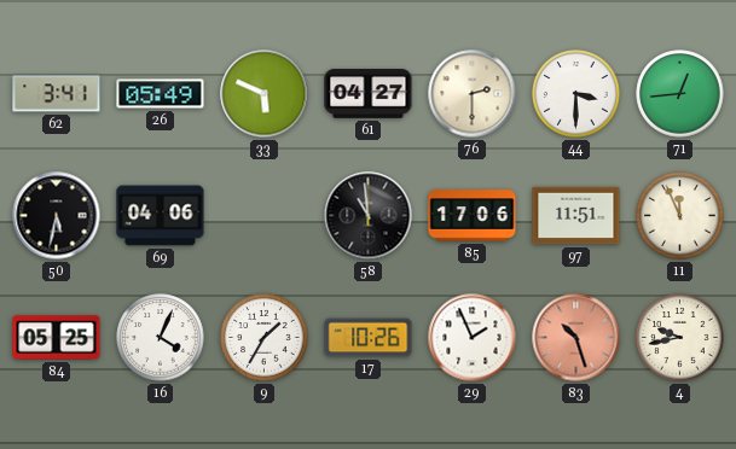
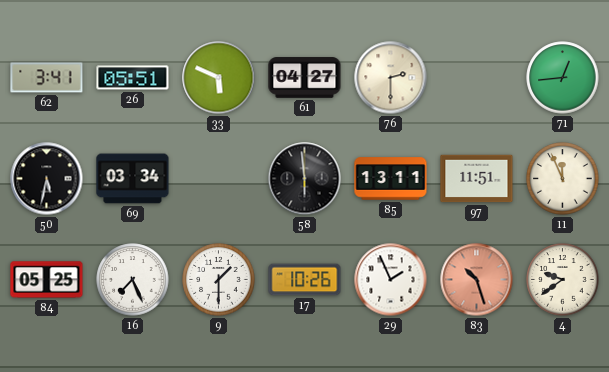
26: 05:49 -> 05:51 (133, 78)
44: 3:30 -> none (576, 94)
69: 04:06 -> 03:34 (133, 179)
58: 10:59 -> 5:59 (305, 179)
85: 17:06 -> 13:11 (391, 179)
16: 4:04 -> 7:26 (133, 280)
9: 1:35 -> 1:30 (219, 280)
4: 9:43 -> 9:39 (563, 280)
